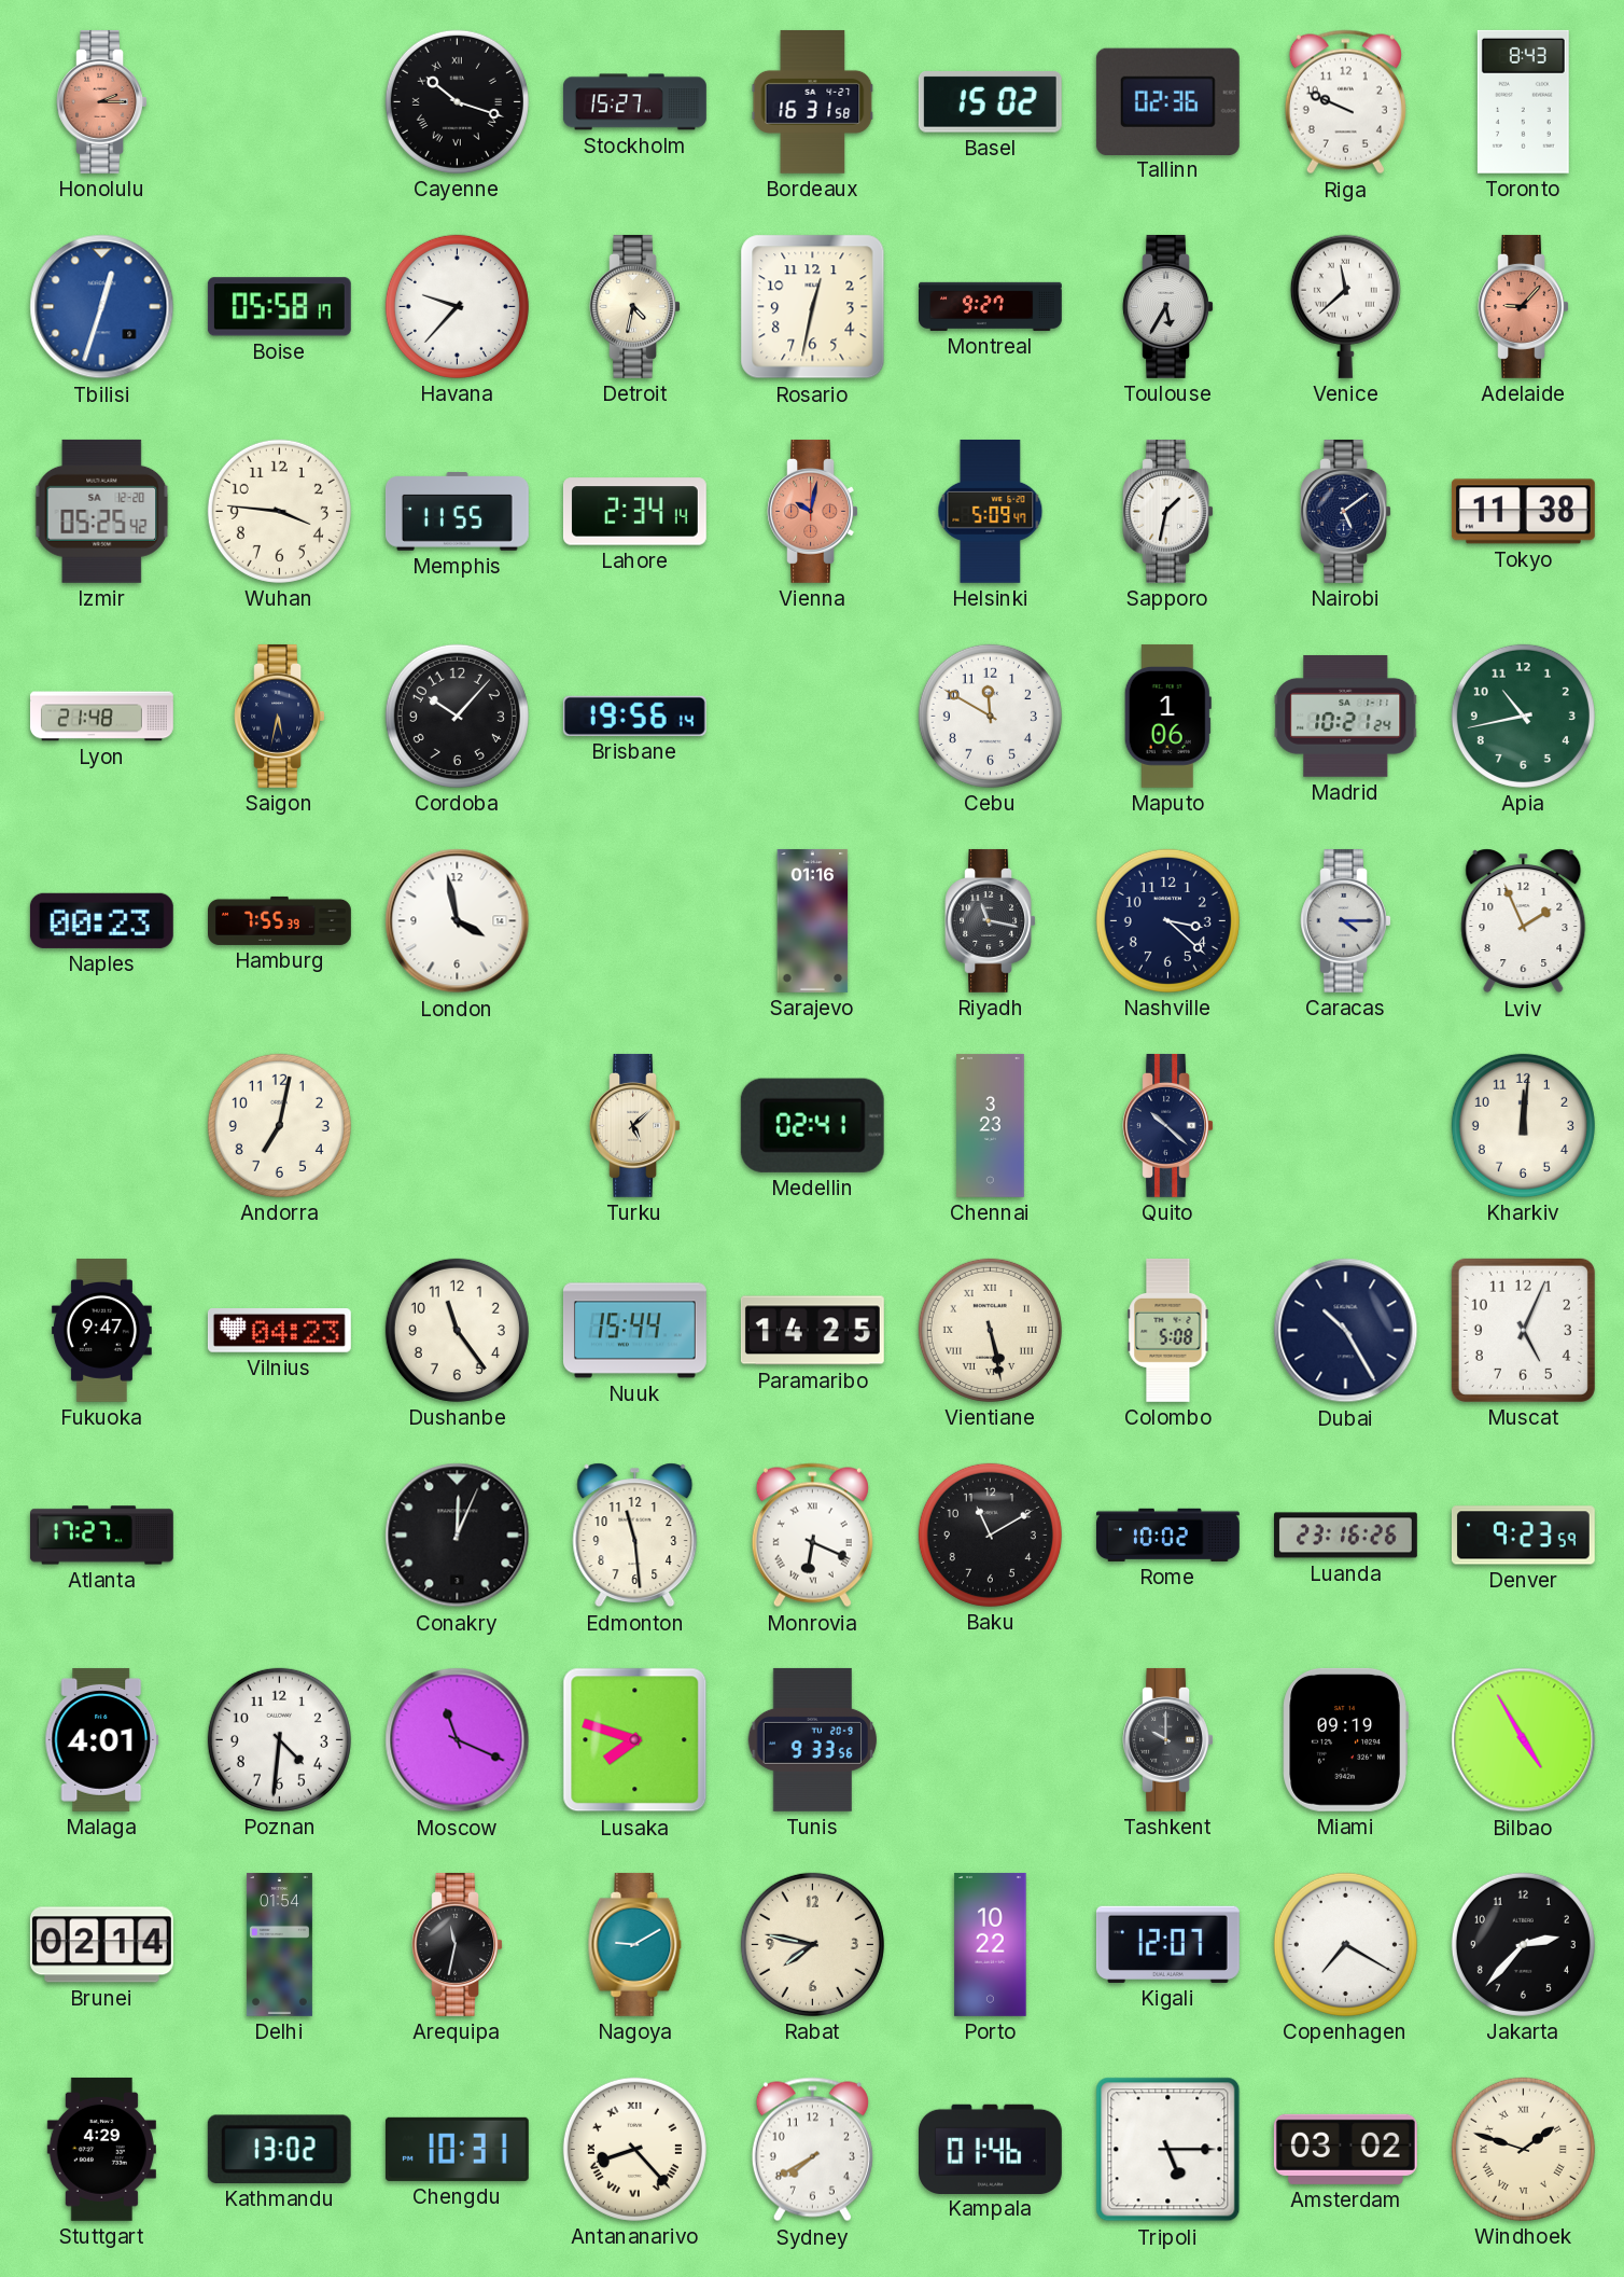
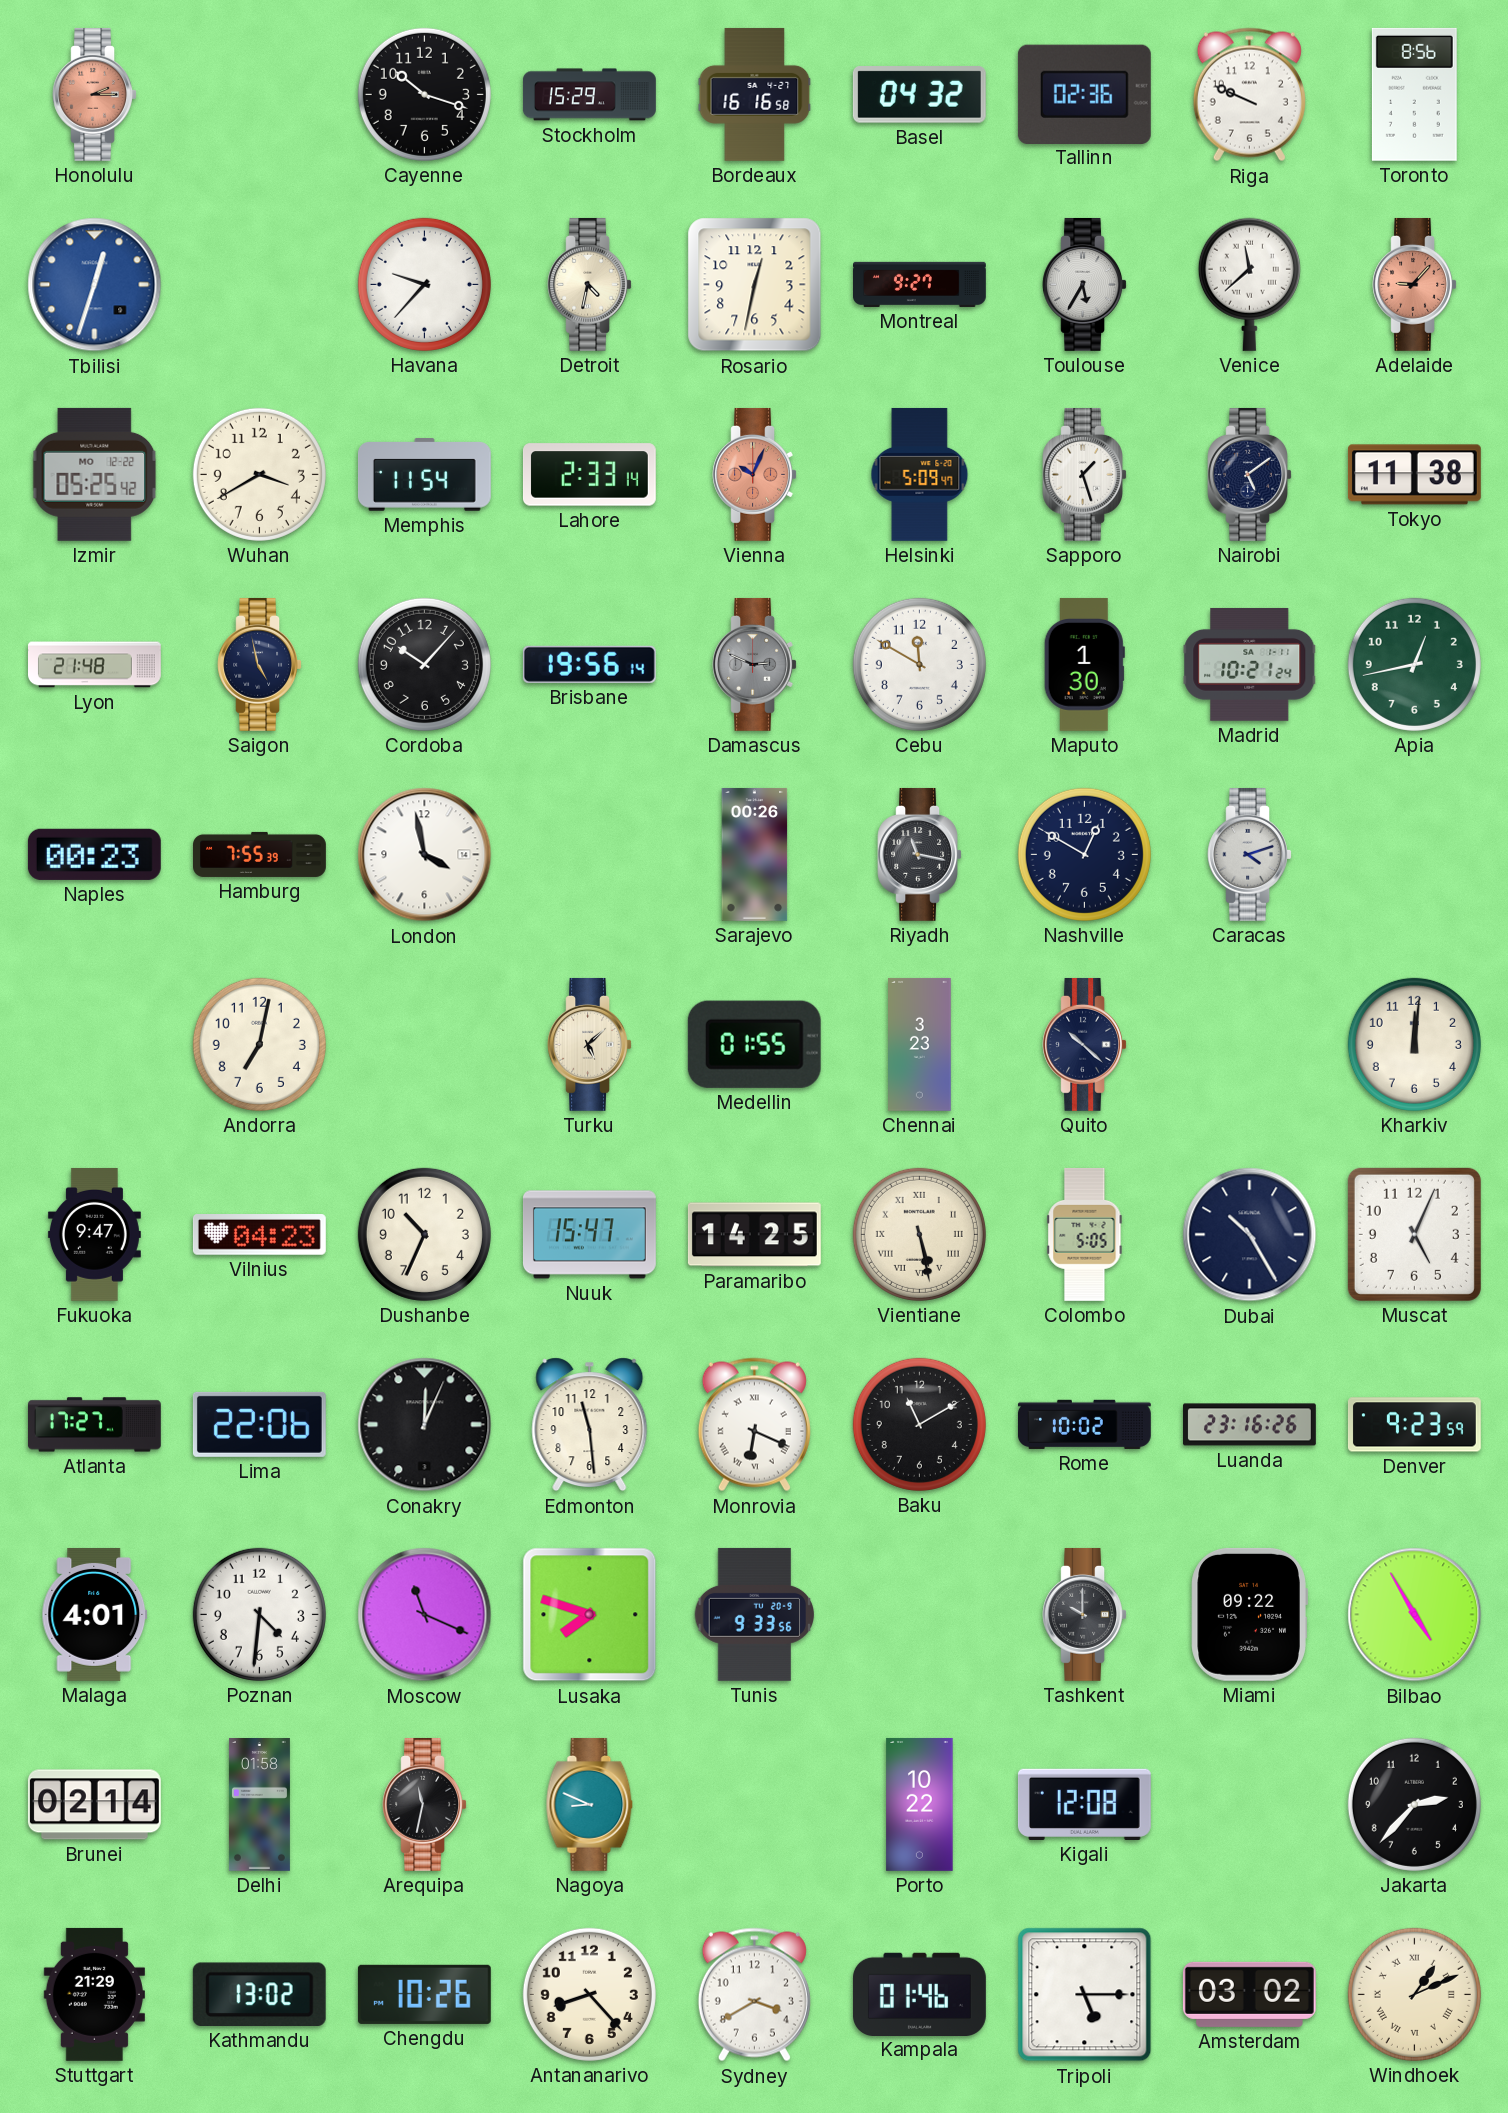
Cayenne numerals: Roman -> Arabic (424, 94)
Stockholm: 15:27 -> 15:29 (589, 95)
Bordeaux: 16:31 -> 16:16 (755, 94)
Basel: 15:02 -> 04:32 (919, 95)
Toronto: 8:43 -> 8:56 (1414, 94)
Boise: 05:58 -> none (279, 307)
Izmir date: SA 12-20 -> MO 12-22 (95, 474)
Wuhan: 3:46 -> 3:40 (259, 474)
Memphis: 11:55 -> 11:54 (424, 475)
Lahore: 2:34 -> 2:33 (589, 475)
Vienna: 10:02 -> 10:04 (754, 474)
Sapporo: 1:32 -> 1:27 (1084, 474)
Saigon: 5:32 -> 4:58 (259, 664)
Damascus: none -> 2:49 (754, 664)
Maputo: 1:06 -> 1:30 (1084, 664)
Apia: 10:43 -> 12:43 (1414, 664)
Sarajevo: 01:16 -> 00:26 (755, 854)
Nashville: 3:22 -> 12:50 (1084, 854)
Caracas: 4:15 -> 4:12 (1249, 854)
Lviv: 1:56 -> none (1524, 921)
Medellin: 02:41 -> 01:55 (754, 1044)
Dushanbe: 11:24 -> 10:34 (424, 1234)
Nuuk: 15:44 -> 15:47 (589, 1235)
Colombo: 5:08 -> 5:05 (1085, 1234)
Lima: none -> 22:06 (259, 1424)
Miami: 09:19 -> 09:22 (1249, 1614)
Delhi: 01:54 -> 01:58 (259, 1805)
Nagoya: 9:10 -> 8:49 (590, 1804)
Rabat: 7:47 -> none (812, 1944)
Kigali: 12:07 -> 12:08 (1084, 1804)
Copenhagen: 7:20 -> none (1345, 1944)
Stuttgart: 4:29 -> 21:29 (94, 1994)
Chengdu: 10:31 -> 10:26 (424, 1994)
Antananarivo numerals: Roman -> Arabic (589, 1994)
Sydney: 7:40 -> 3:40 (754, 1995)
Windhoek: 1:48 -> 1:11 (1414, 1994)
